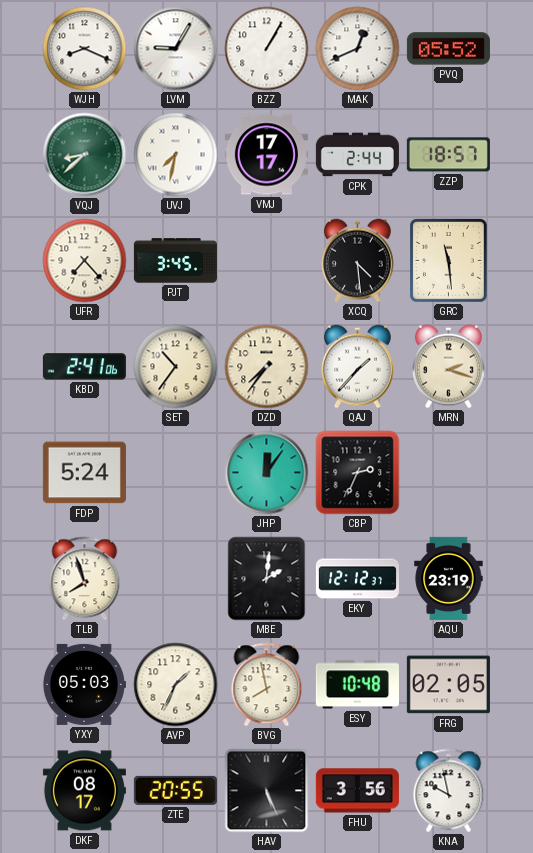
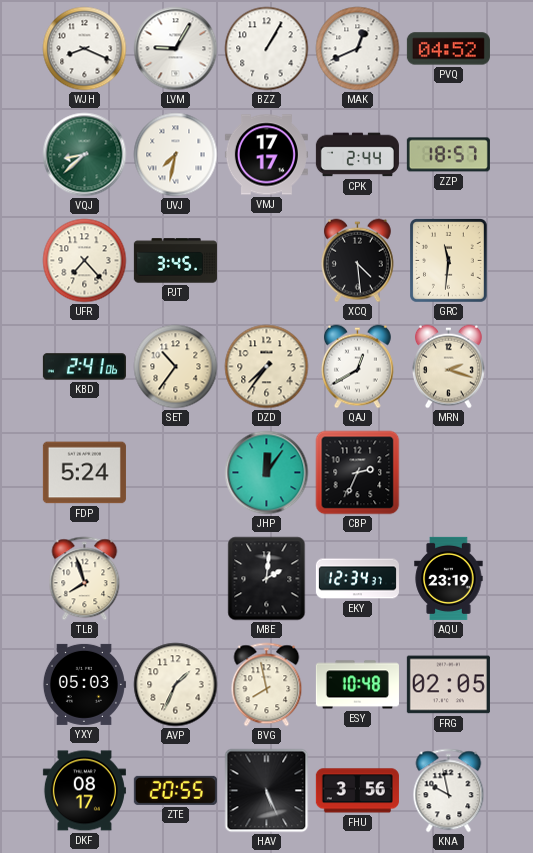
PVQ: 05:52 -> 04:52 (448, 49)
GRC: 11:29 -> 11:31 (449, 261)
QAJ: 1:37 -> 12:40 (357, 367)
EKY: 12:12 -> 12:34 (357, 579)
